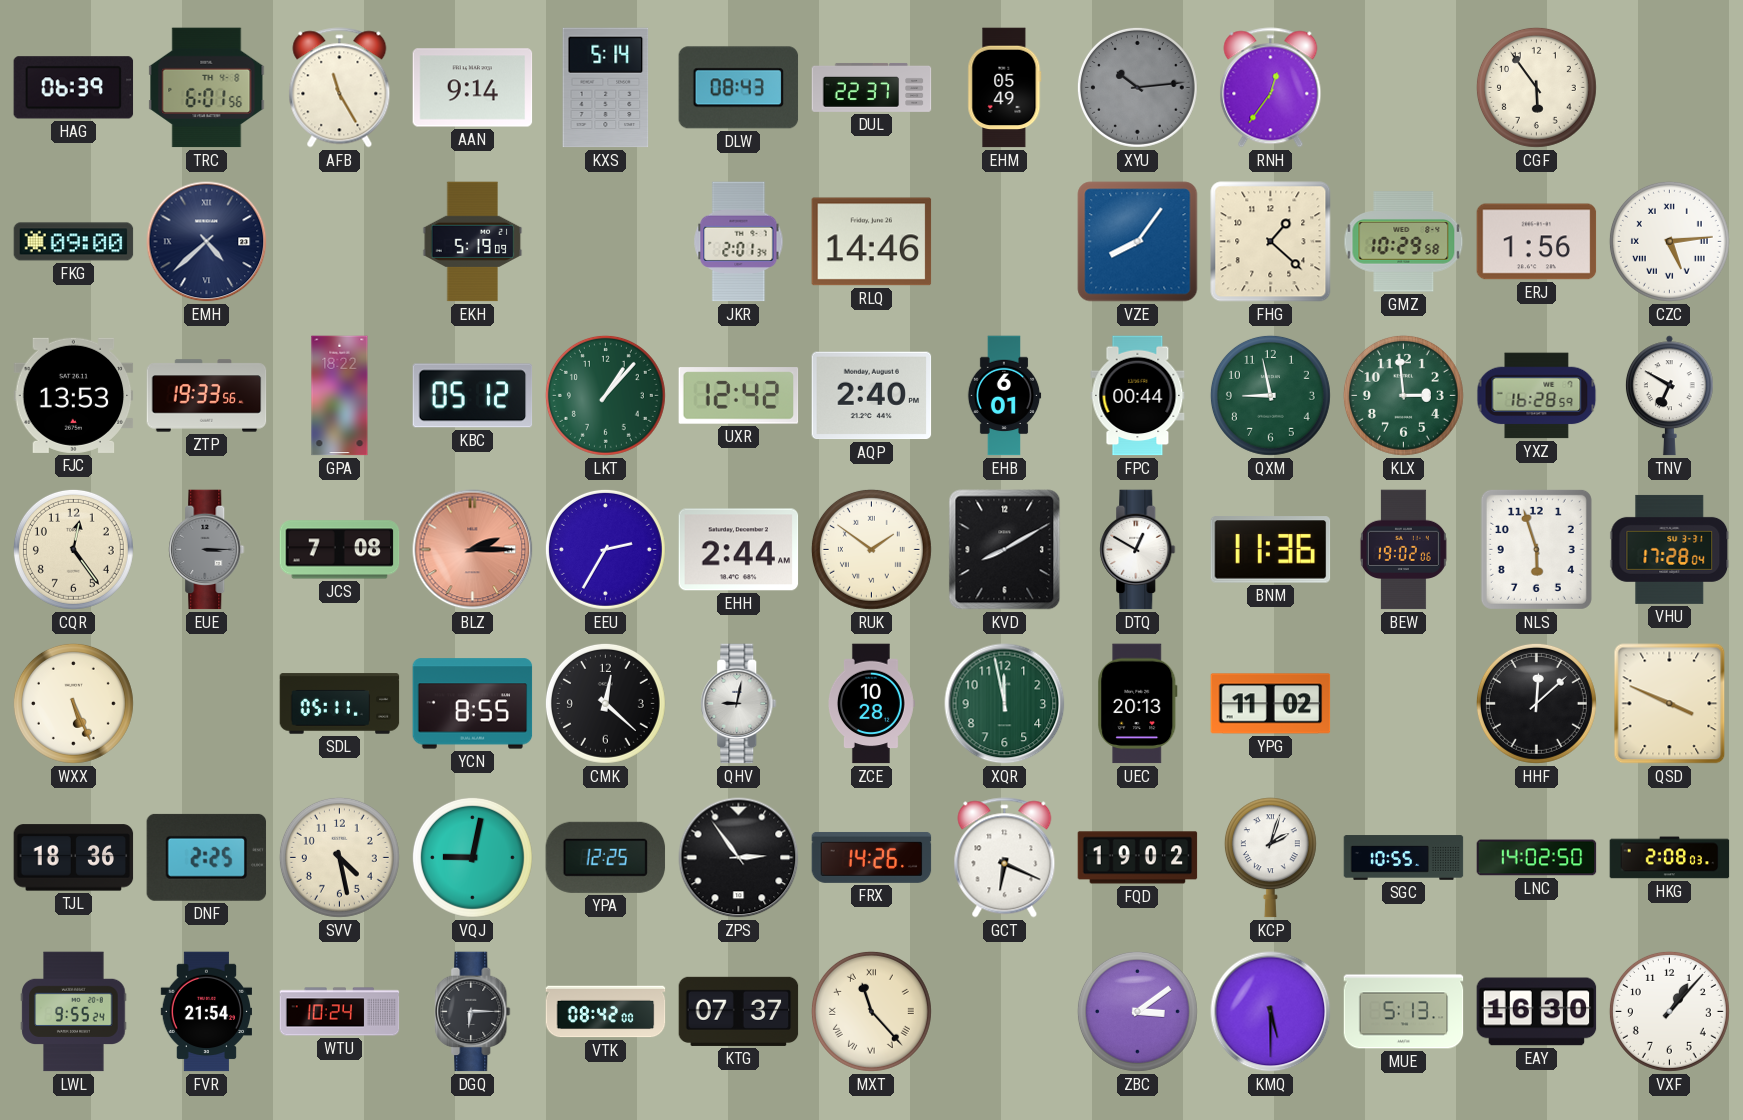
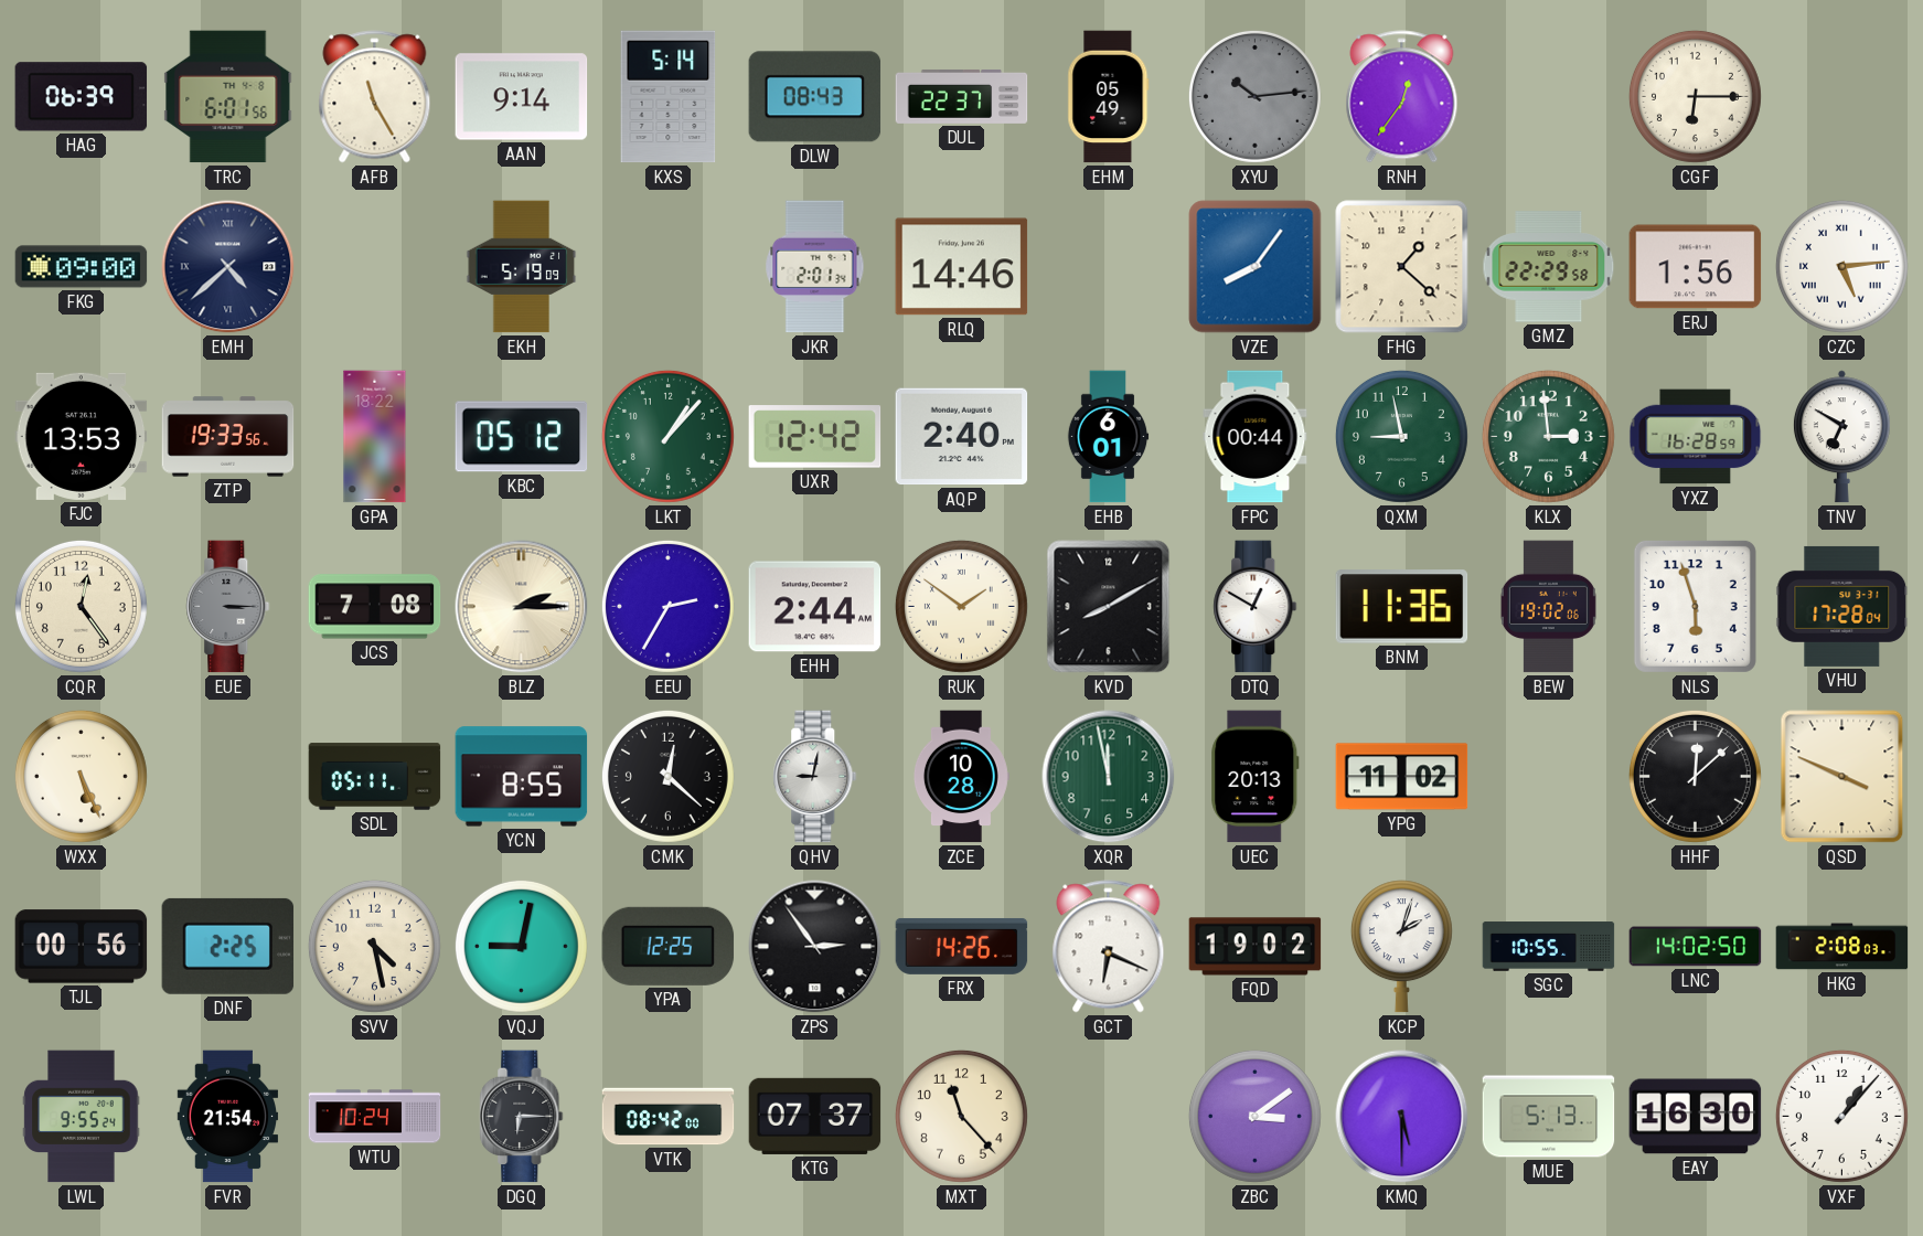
CGF: 5:54 -> 6:15 (1695, 96)
GMZ: 10:29 -> 22:29 (1549, 267)
BLZ dial: salmon -> cream (522, 607)
TJL: 18:36 -> 00:56 (82, 947)
MXT numerals: Roman -> Arabic (961, 1116)
